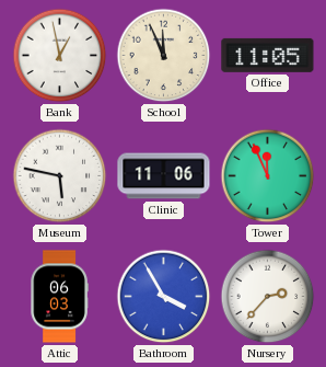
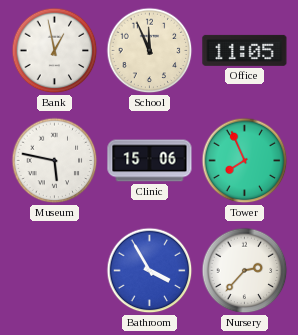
Clinic: 11:06 -> 15:06 (150, 161)
Tower: 11:56 -> 7:56 (245, 161)
Attic: 06:03 -> none (59, 297)
